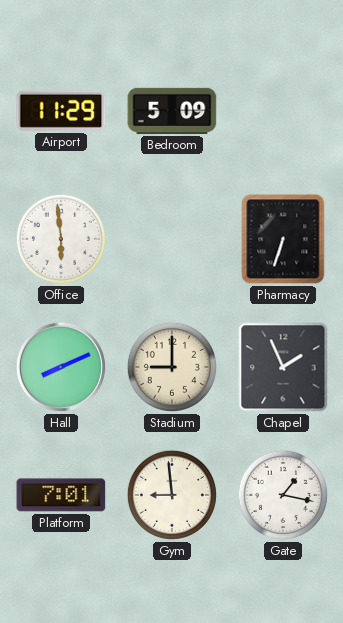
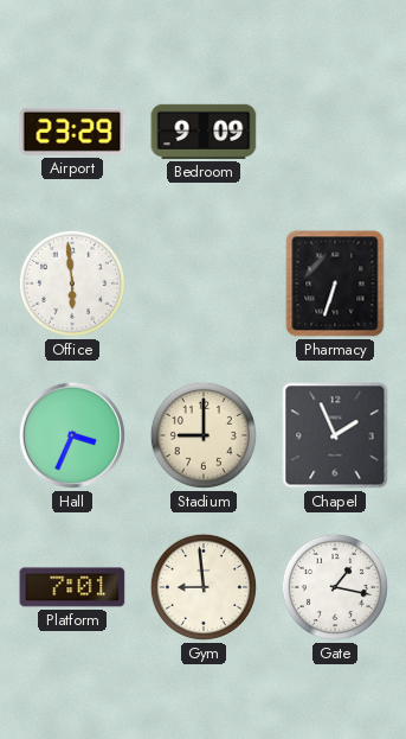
Airport: 11:29 -> 23:29 (72, 132)
Bedroom: 5:09 -> 9:09 (204, 132)
Hall: 8:11 -> 3:34 (72, 435)
